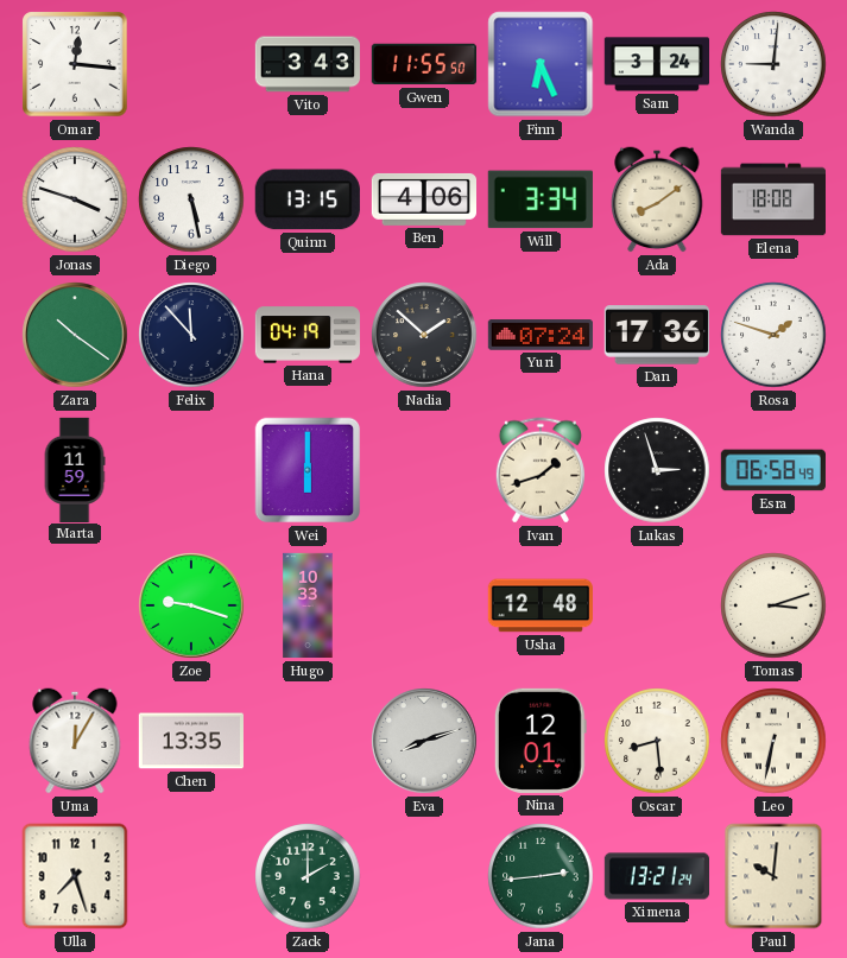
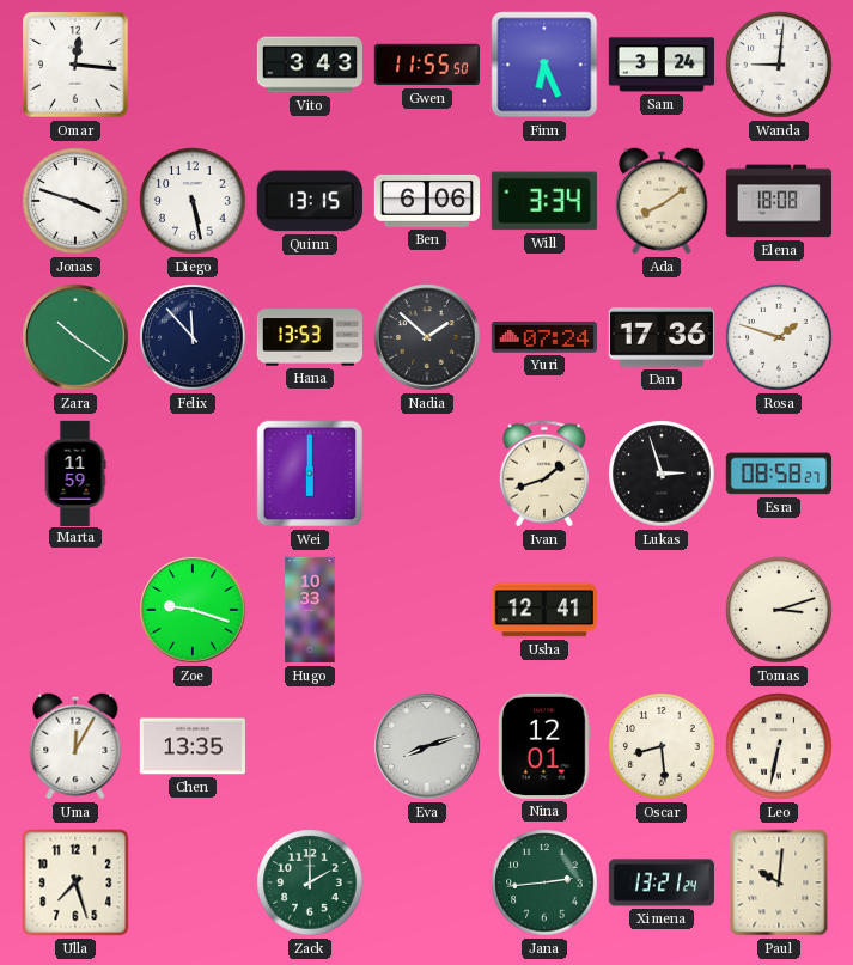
Ben: 4:06 -> 6:06 (426, 201)
Hana: 04:19 -> 13:53 (309, 337)
Esra: 06:58 -> 08:58 (779, 474)
Usha: 12:48 -> 12:41 (543, 610)
